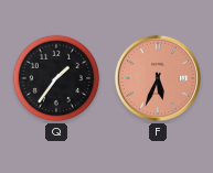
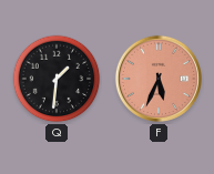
Q: 1:36 -> 1:31 (57, 79)
